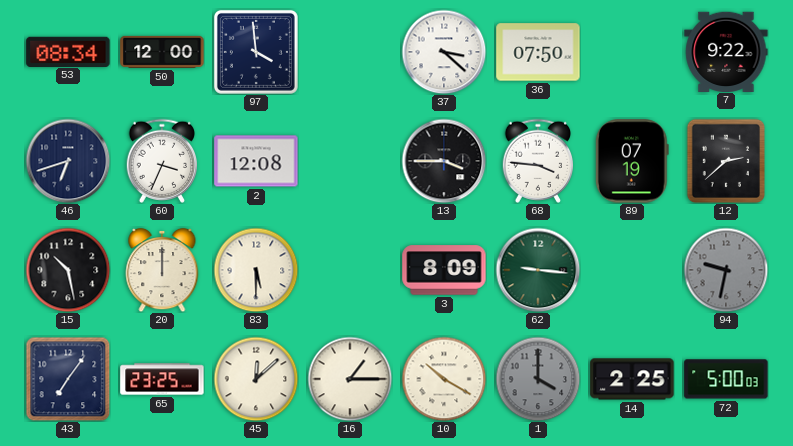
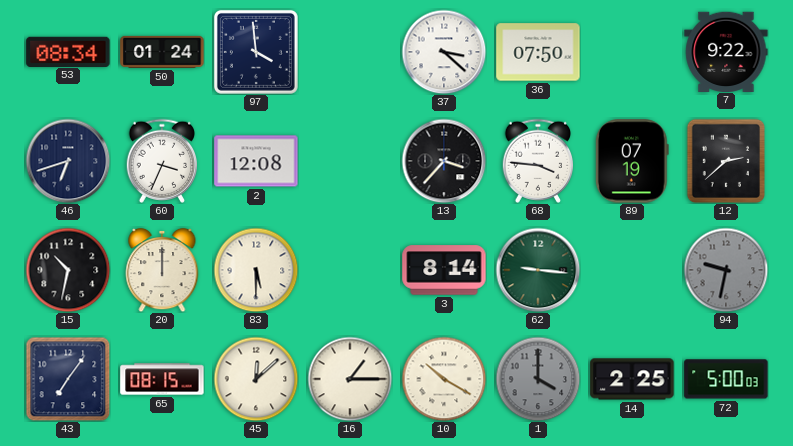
50: 12:00 -> 01:24 (162, 52)
13: 3:45 -> 3:37 (444, 161)
15: 10:28 -> 10:32 (68, 270)
3: 8:09 -> 8:14 (444, 270)
65: 23:25 -> 08:15 (162, 379)
